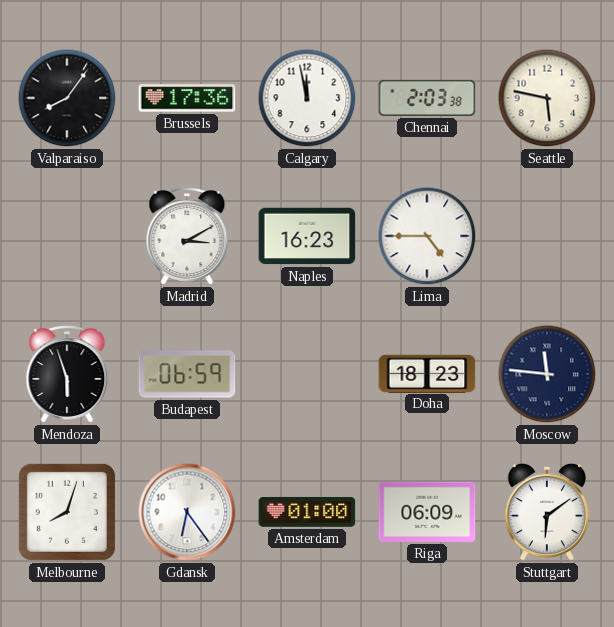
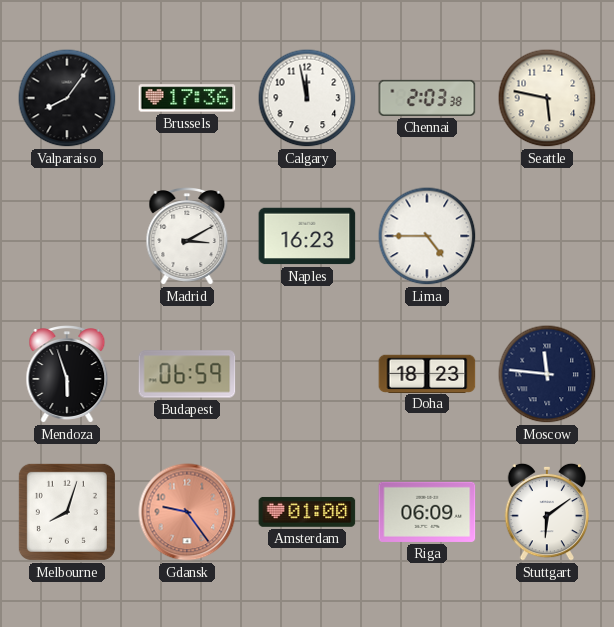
Gdansk: 6:24 -> 9:24 (187, 512)
Gdansk dial: white -> salmon (187, 512)
